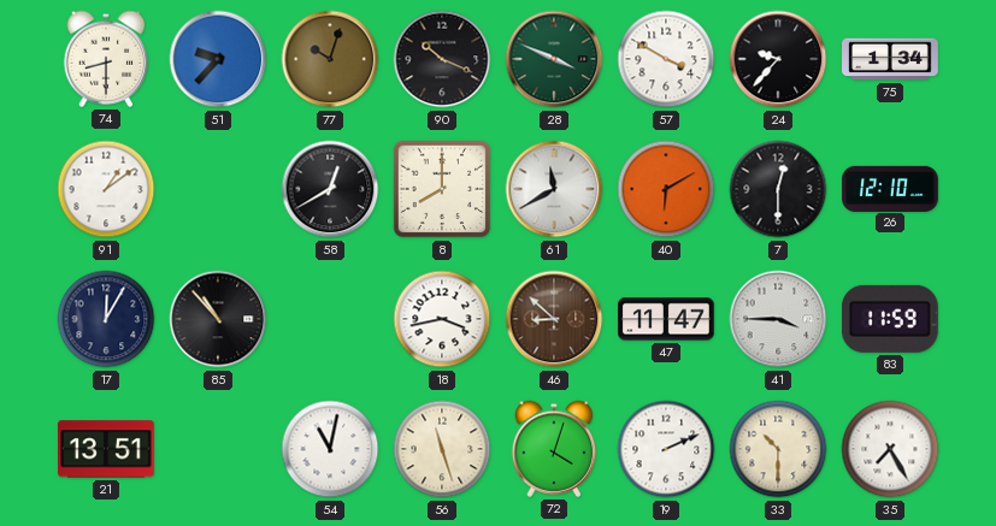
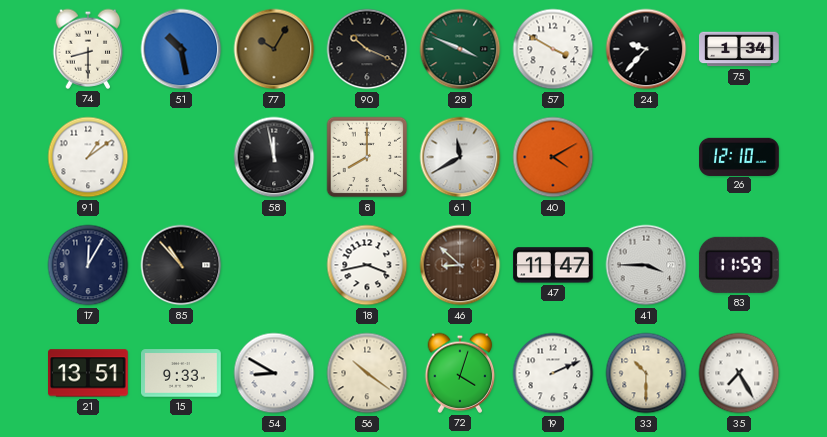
51: 9:37 -> 10:28 (181, 49)
77: 10:03 -> 10:05 (274, 49)
58: 12:40 -> 11:58 (274, 157)
40: 6:10 -> 4:10 (553, 157)
7: 12:30 -> none (778, 189)
15: none -> 9:33 (182, 373)
54: 11:02 -> 8:50 (274, 373)
56: 11:27 -> 10:21 (367, 373)
